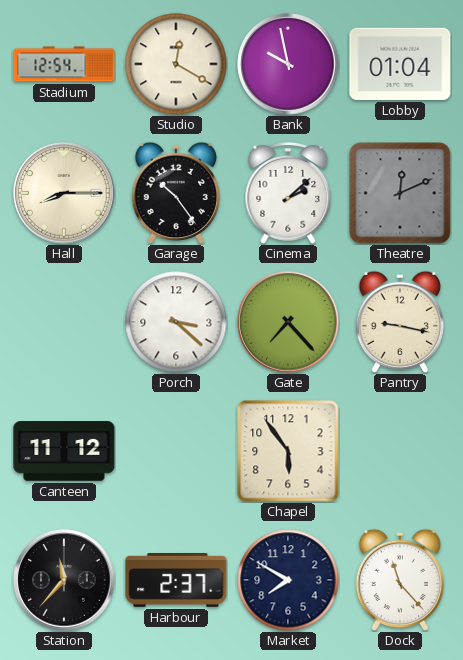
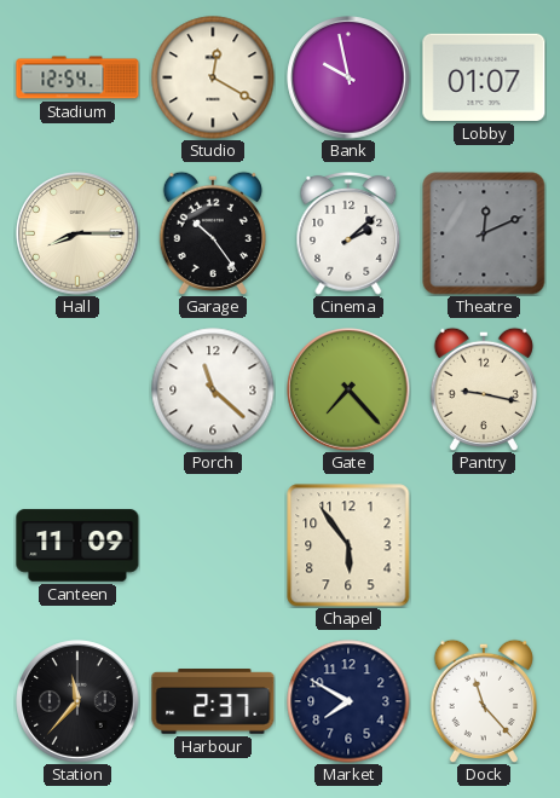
Lobby: 01:04 -> 01:07 (484, 77)
Porch: 3:22 -> 11:22 (213, 389)
Canteen: 11:12 -> 11:09 (77, 545)
